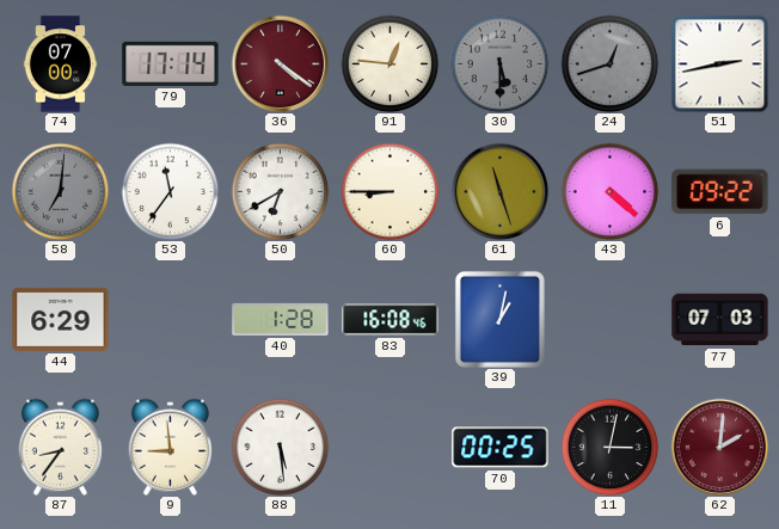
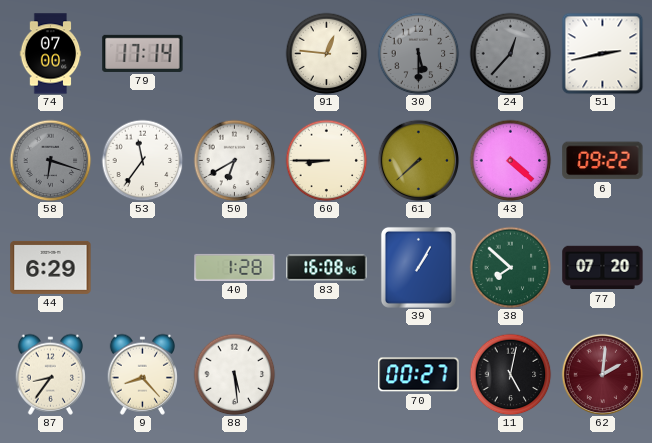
36: 4:21 -> none (280, 63)
24: 12:42 -> 12:37 (510, 53)
58: 7:01 -> 6:18 (50, 160)
61: 11:27 -> 7:38 (418, 160)
39: 1:02 -> 1:05 (418, 267)
38: none -> 7:52 (510, 267)
77: 07:03 -> 07:20 (603, 268)
9: 8:59 -> 8:23 (142, 374)
70: 00:25 -> 00:27 (419, 375)
11: 3:02 -> 5:02 (510, 374)
